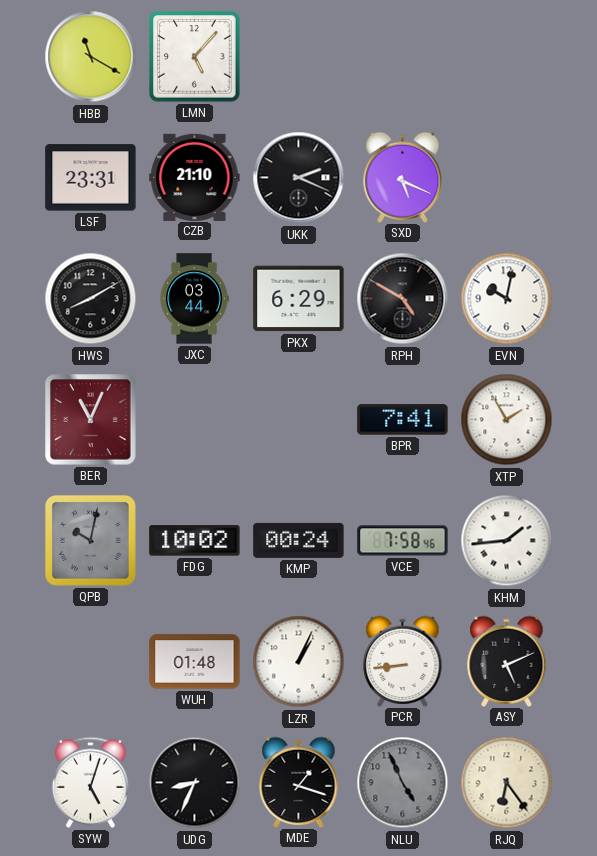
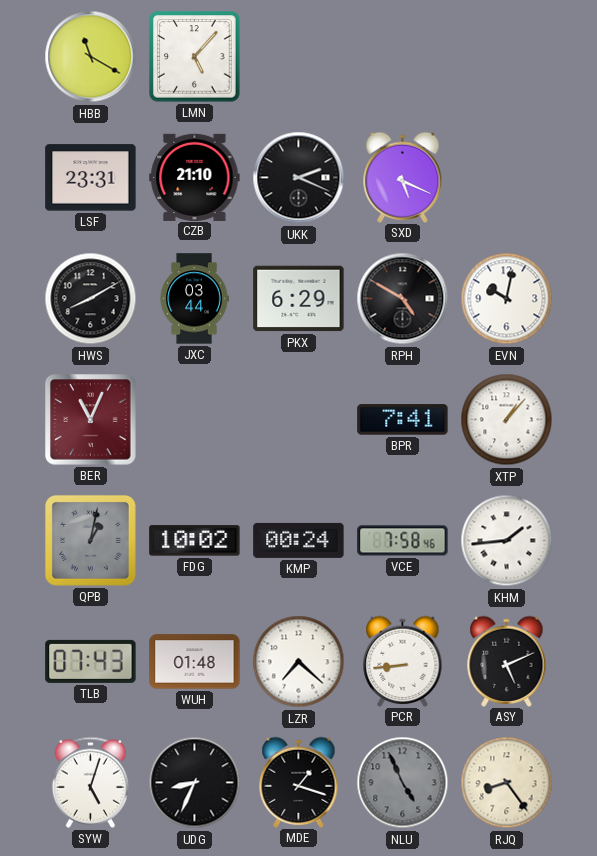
XTP: 1:55 -> 1:07 (507, 420)
QPB: 10:02 -> 1:02 (90, 540)
TLB: none -> 07:43 (91, 661)
LZR: 1:04 -> 7:22 (299, 662)
RJQ: 6:24 -> 8:24 (507, 783)
